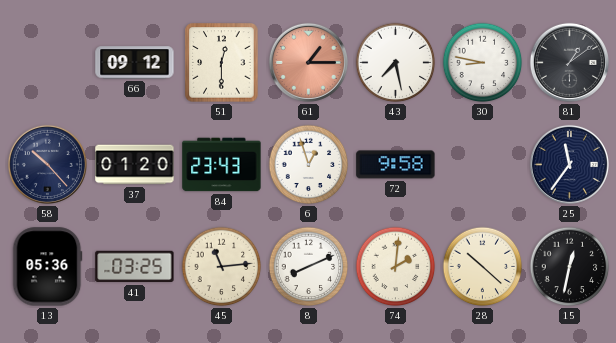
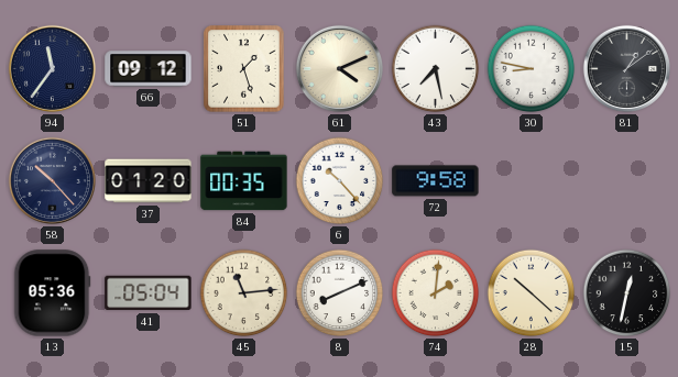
94: none -> 11:36 (52, 68)
51: 12:30 -> 1:27 (244, 69)
61: 1:15 -> 4:11 (339, 68)
61 dial: salmon -> cream (339, 68)
84: 23:43 -> 00:35 (244, 181)
6: 12:57 -> 10:23 (340, 181)
25: 11:36 -> none (569, 164)
41: 03:25 -> 05:04 (149, 293)
